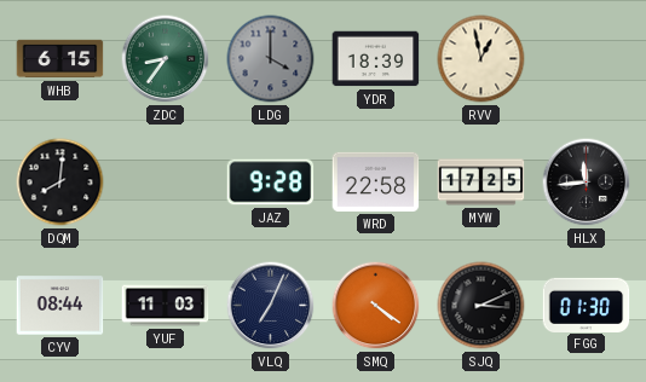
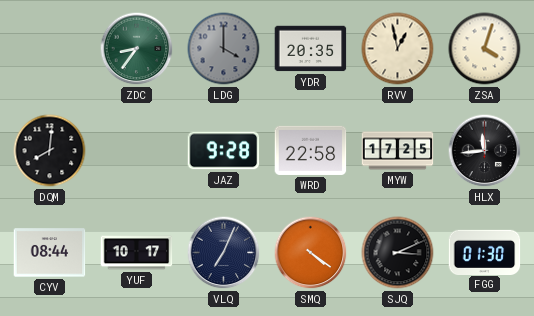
WHB: 6:15 -> none (60, 59)
YDR: 18:39 -> 20:35 (311, 49)
ZSA: none -> 4:03 (485, 49)
YUF: 11:03 -> 10:17 (137, 253)
